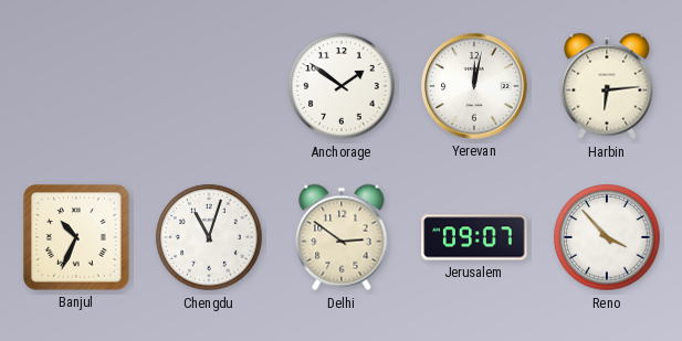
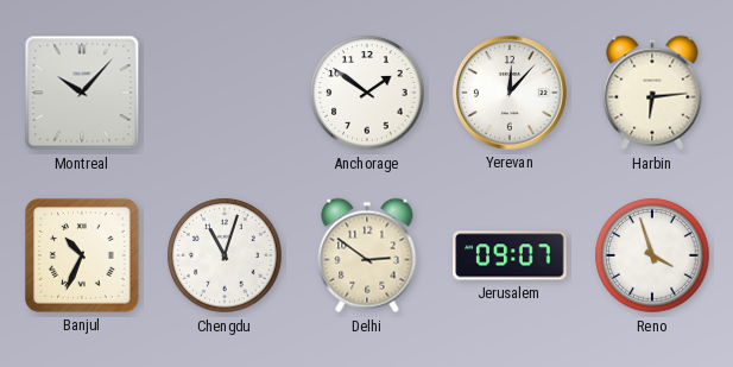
Montreal: none -> 10:07 (82, 93)
Yerevan: 12:02 -> 12:07 (510, 93)
Reno: 3:53 -> 3:57 (652, 255)
